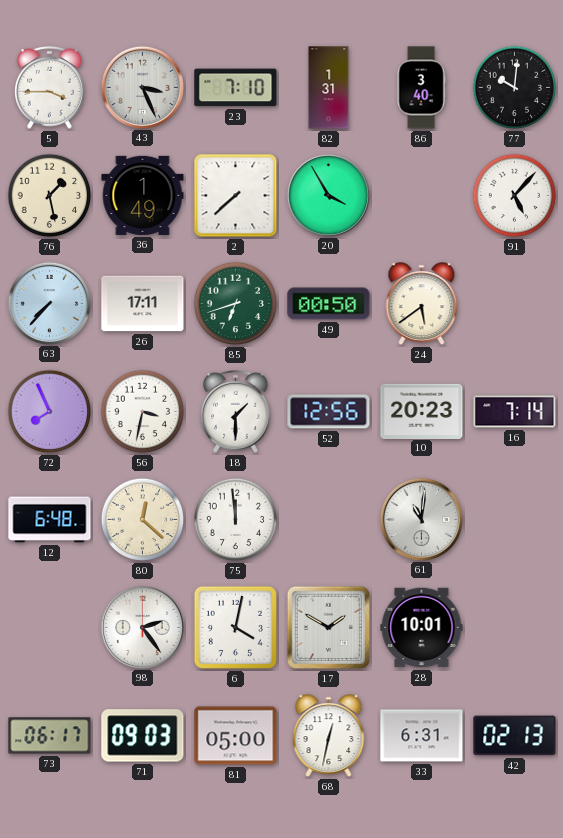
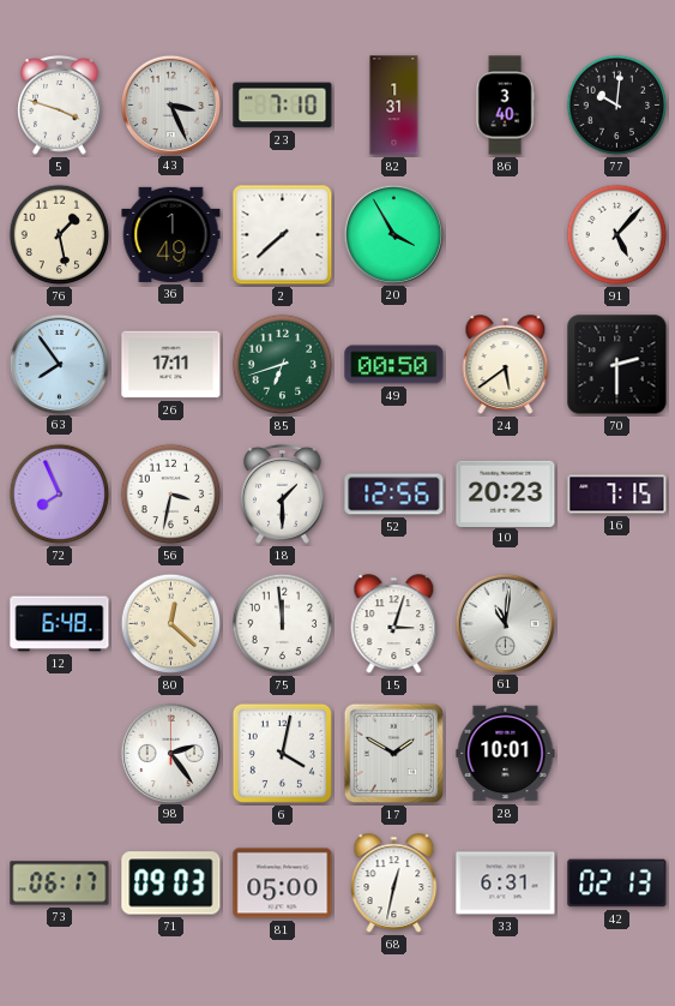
5: 3:45 -> 3:48 (60, 104)
63: 7:37 -> 7:54 (59, 364)
70: none -> 2:30 (617, 365)
16: 7:14 -> 7:15 (617, 495)
15: none -> 3:03 (394, 624)
